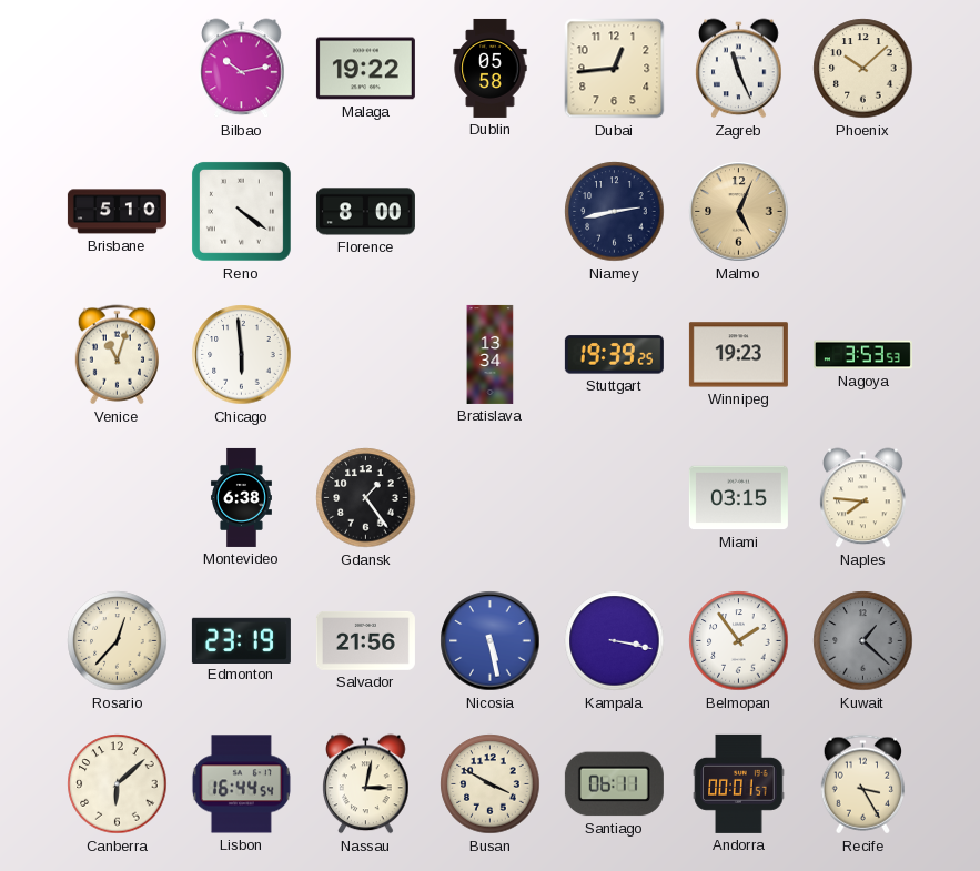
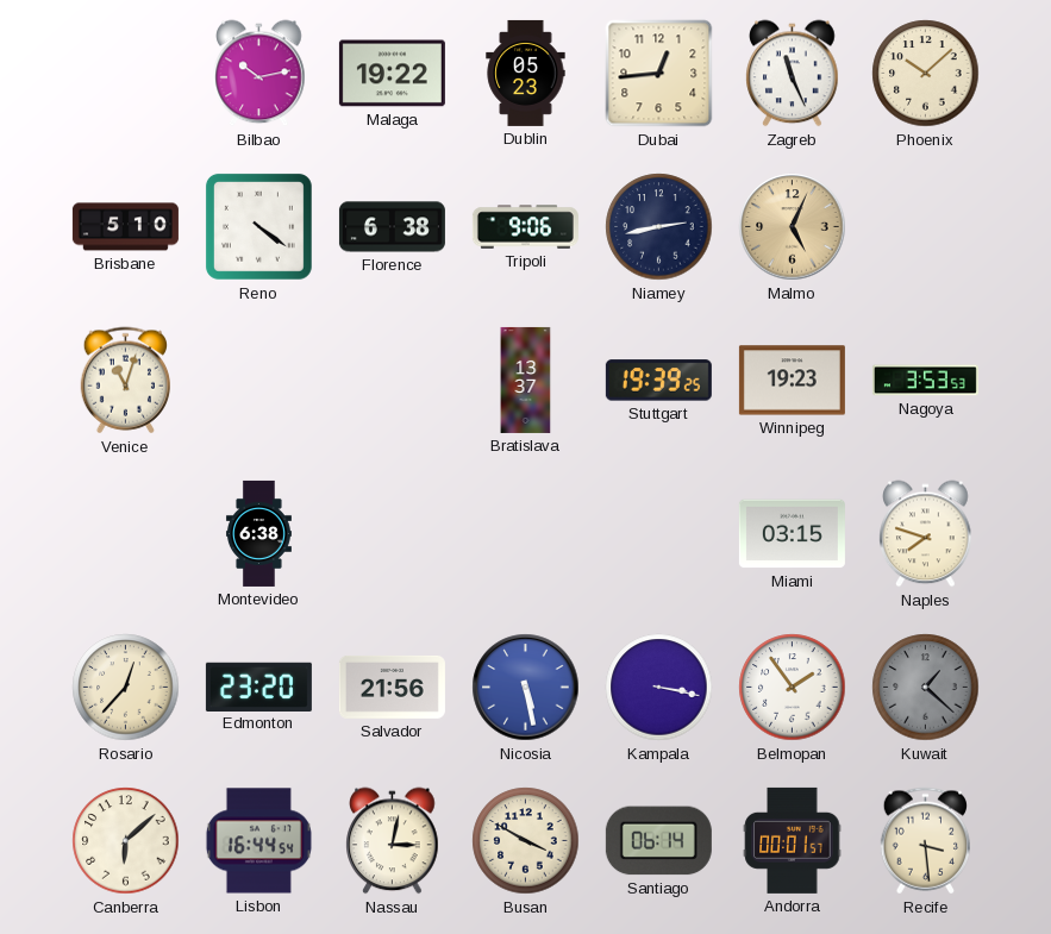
Dublin: 05:58 -> 05:23 (526, 73)
Florence: 8:00 -> 6:38 (392, 227)
Tripoli: none -> 9:06 (525, 227)
Chicago: 5:59 -> none (242, 355)
Bratislava: 13:34 -> 13:37 (526, 380)
Gdansk: 1:24 -> none (366, 498)
Naples: 7:46 -> 7:48 (926, 534)
Edmonton: 23:19 -> 23:20 (258, 687)
Santiago: 06:11 -> 06:14 (658, 841)
Recife: 3:25 -> 3:29 (925, 841)
